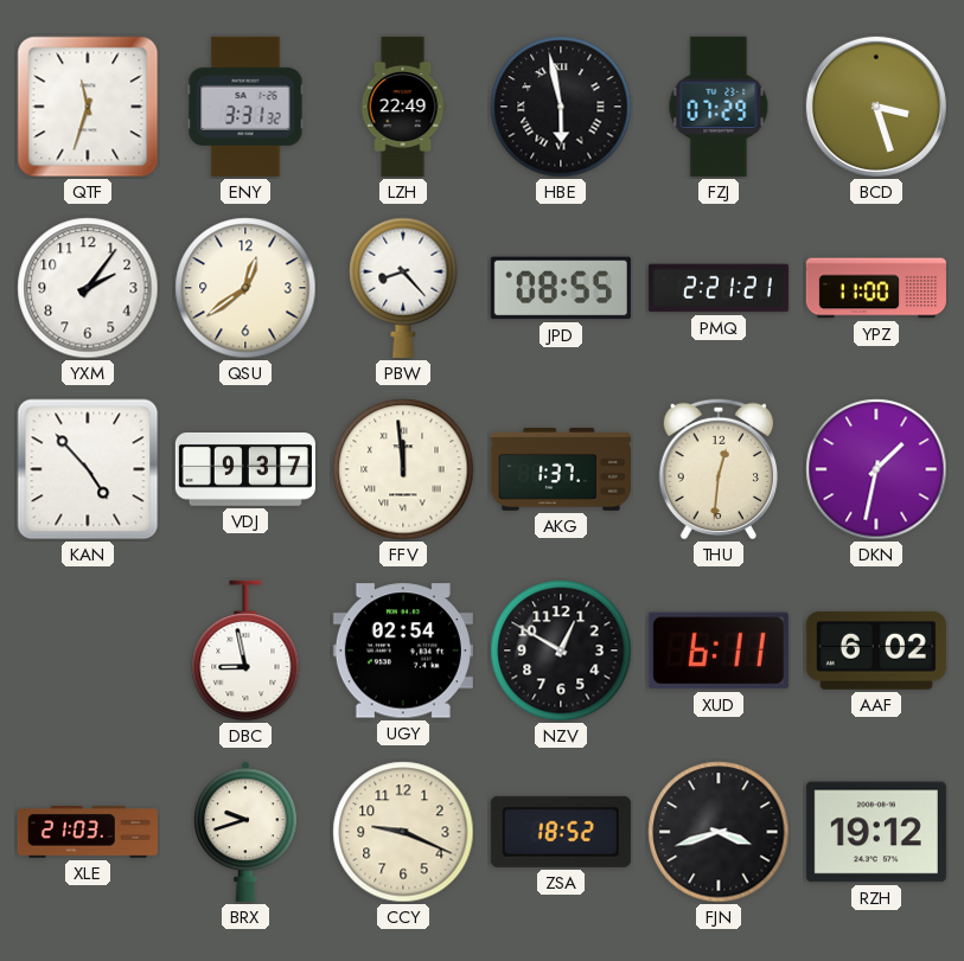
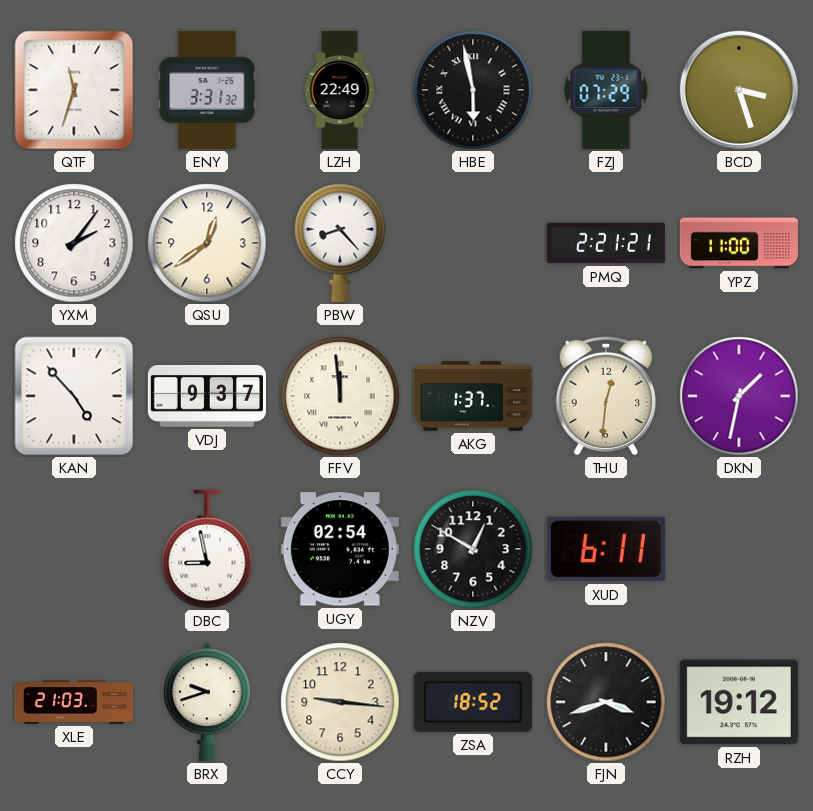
JPD: 08:55 -> none (561, 288)
AAF: 6:02 -> none (876, 651)
CCY: 9:19 -> 9:16 (340, 702)
